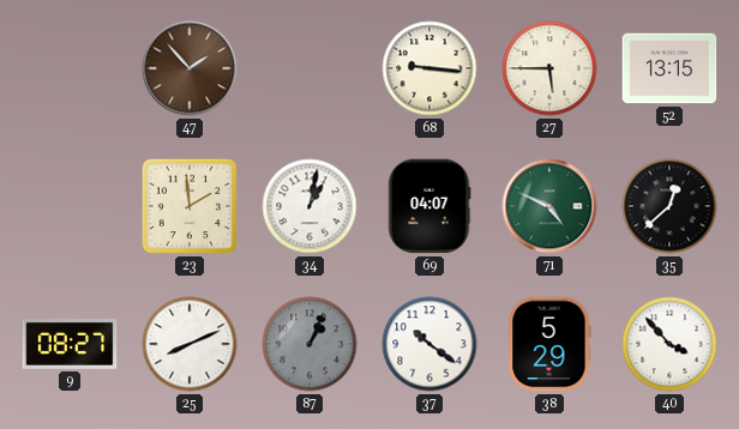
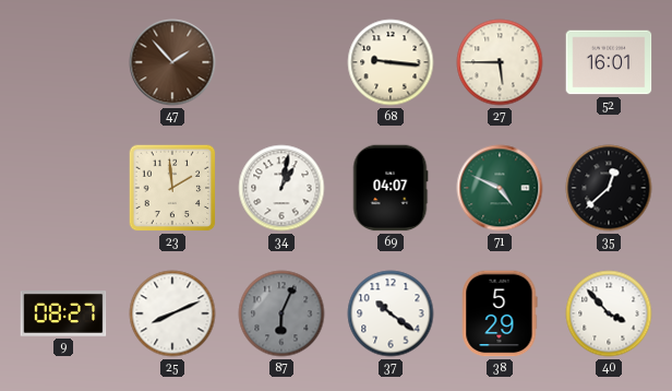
52: 13:15 -> 16:01 (609, 62)
87: 1:04 -> 6:04 (281, 313)
